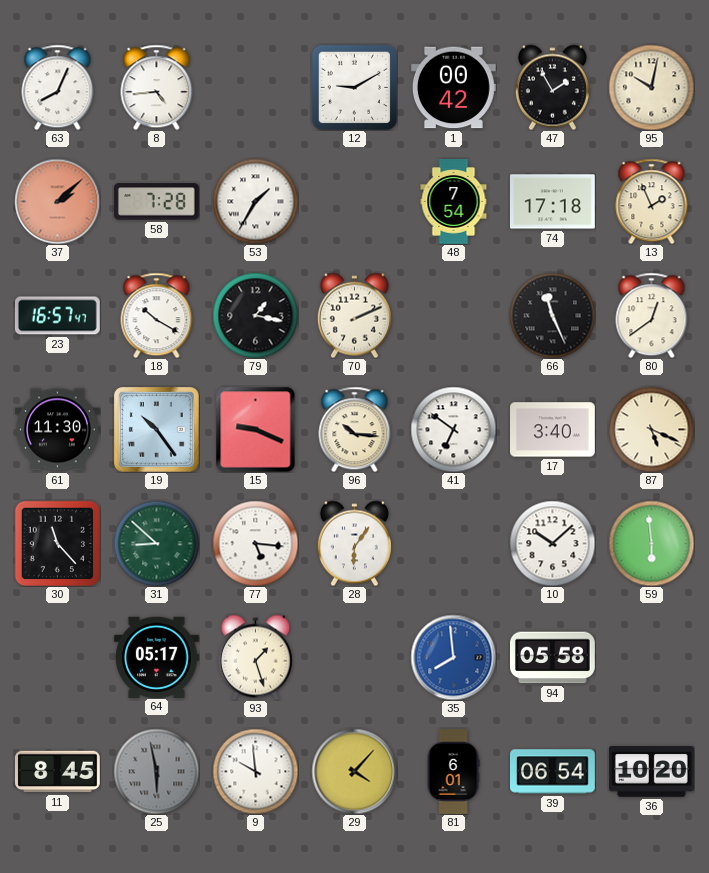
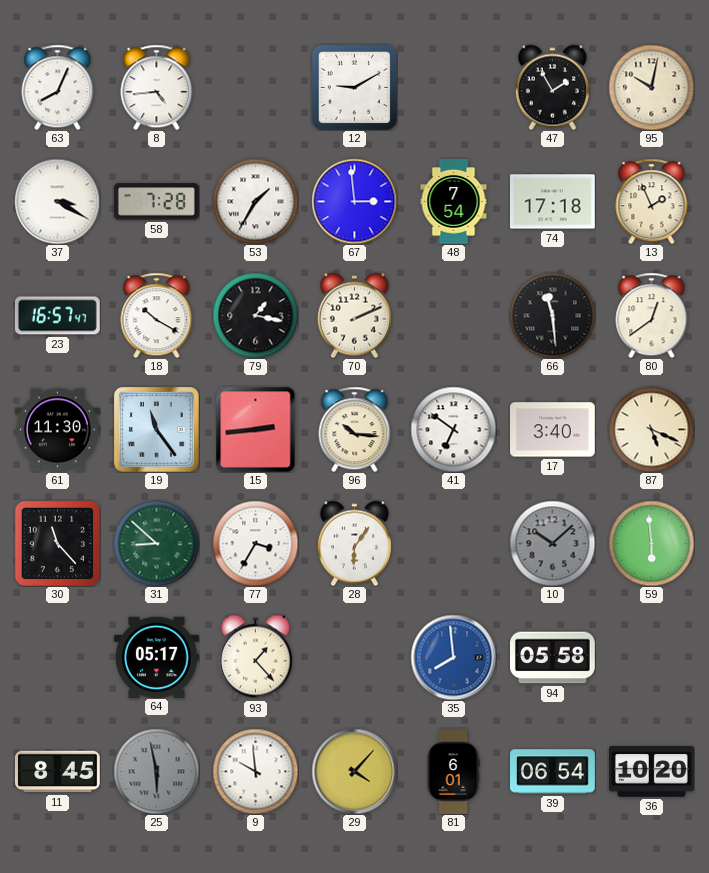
1: 00:42 -> none (453, 88)
37: 2:08 -> 3:20 (57, 201)
37 dial: salmon -> white (57, 201)
67: none -> 2:59 (354, 201)
66: 11:26 -> 11:29 (552, 315)
19: 10:24 -> 11:24 (156, 429)
15: 9:19 -> 2:44 (256, 429)
77: 5:16 -> 3:35 (255, 543)
10 dial: white -> grey (552, 543)
93: 1:27 -> 1:23 (255, 657)
